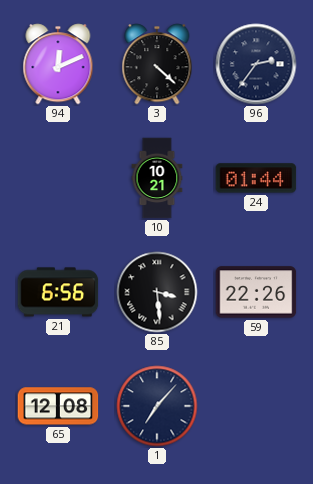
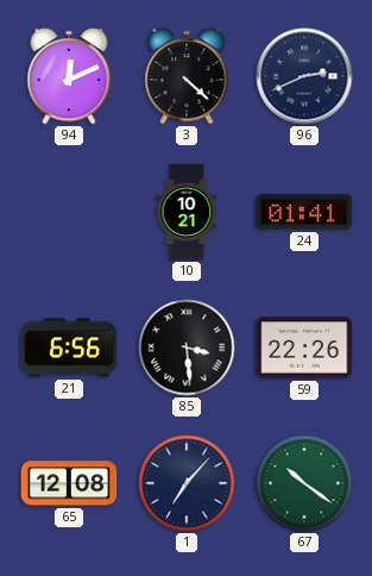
96: 2:36 -> 2:41 (304, 76)
24: 01:44 -> 01:41 (304, 212)
67: none -> 10:21 (304, 483)
